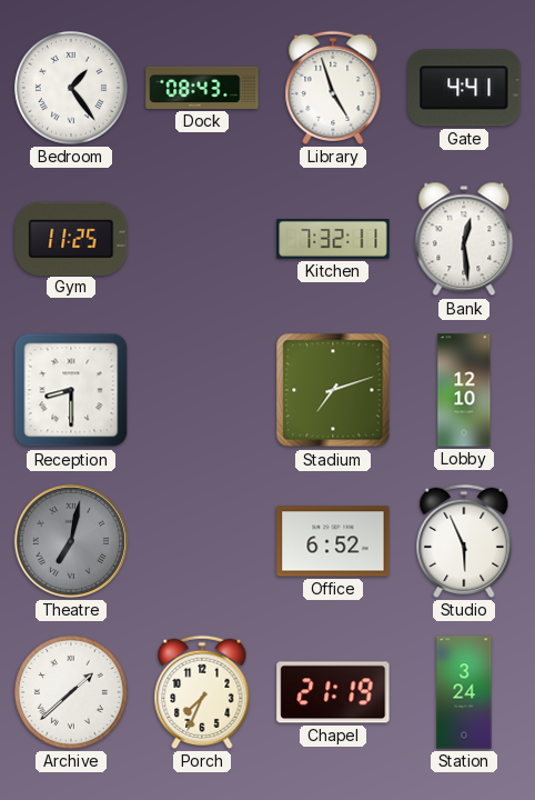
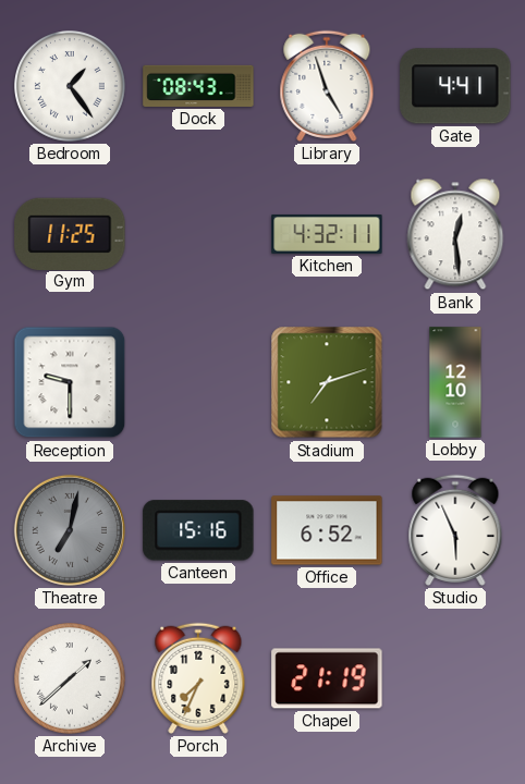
Kitchen: 7:32 -> 4:32 (327, 234)
Reception: 8:30 -> 9:30 (70, 382)
Canteen: none -> 15:16 (198, 530)
Station: 3:24 -> none (464, 692)
